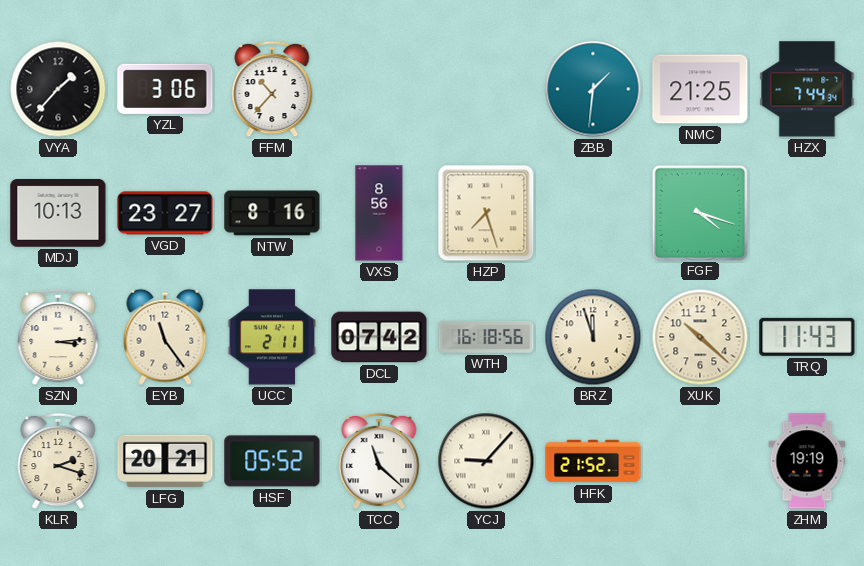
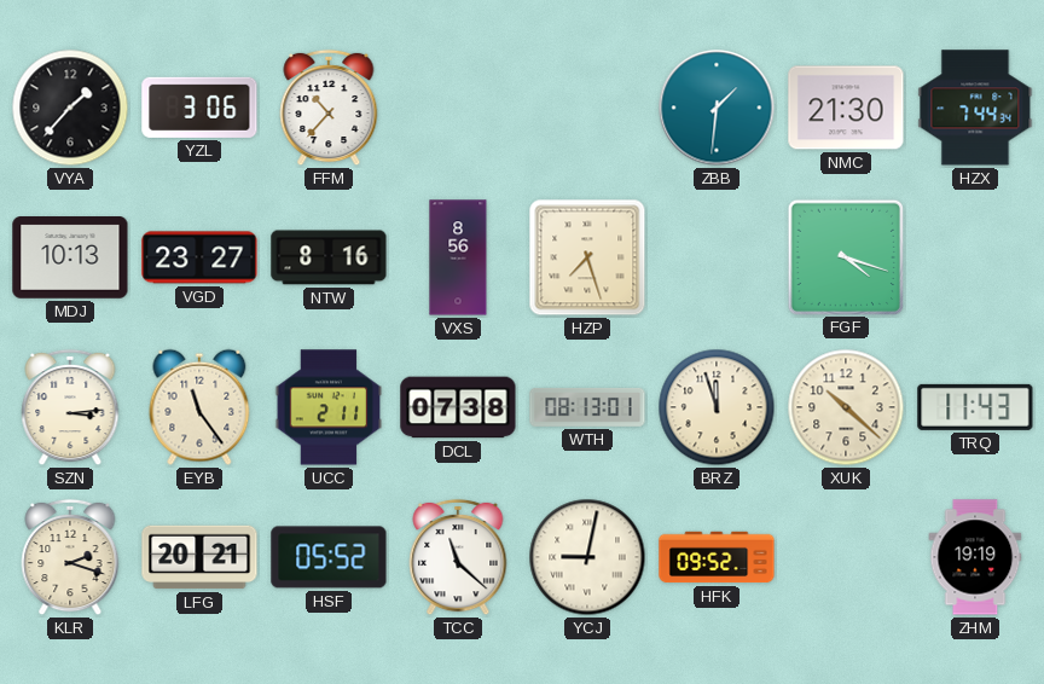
NMC: 21:25 -> 21:30 (846, 108)
DCL: 07:42 -> 07:38 (458, 407)
WTH: 16:18 -> 08:13 (587, 407)
YCJ: 9:07 -> 9:02 (587, 557)
HFK: 21:52 -> 09:52 (717, 557)
